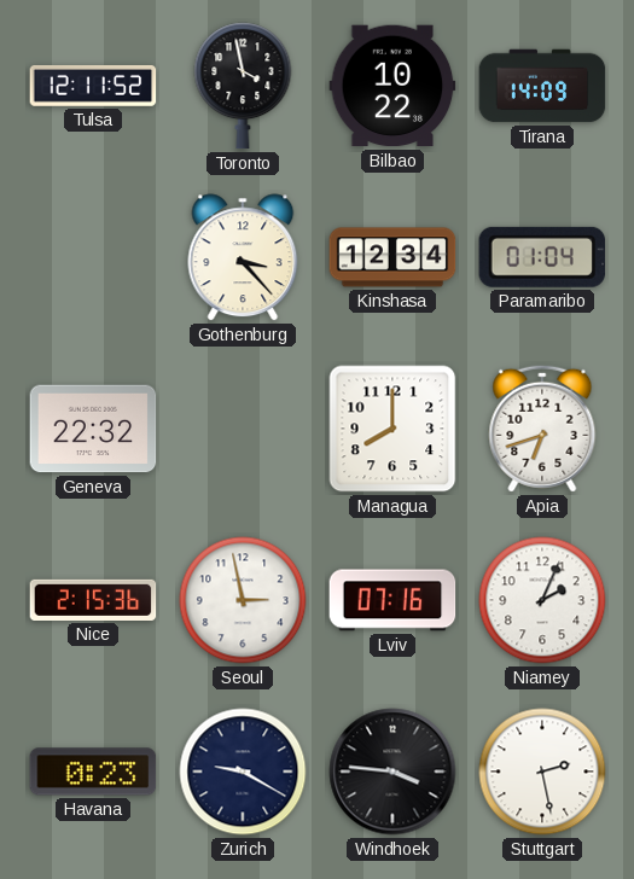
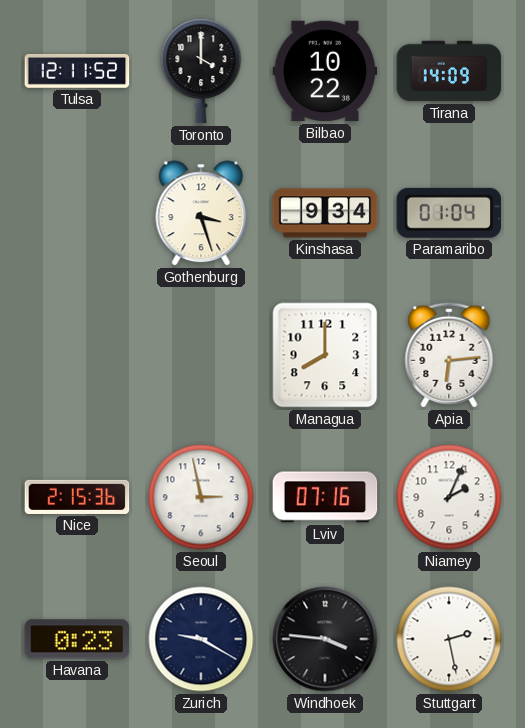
Toronto: 3:58 -> 4:00 (201, 71)
Gothenburg: 3:23 -> 3:27 (201, 213)
Kinshasa: 12:34 -> 9:34 (325, 213)
Geneva: 22:32 -> none (93, 429)
Apia: 6:42 -> 6:14 (449, 355)
